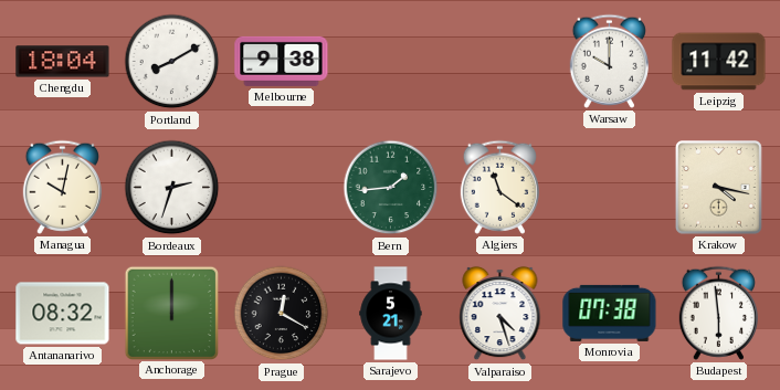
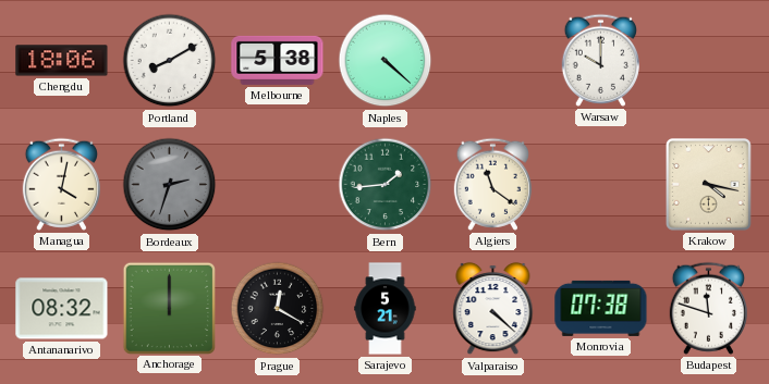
Chengdu: 18:04 -> 18:06 (62, 61)
Melbourne: 9:38 -> 5:38 (278, 60)
Naples: none -> 4:22 (386, 61)
Leipzig: 11:42 -> none (719, 62)
Managua: 10:02 -> 4:02 (61, 184)
Bordeaux dial: white -> grey (170, 185)
Valparaiso: 4:27 -> 4:22 (493, 309)
Budapest: 5:59 -> 11:48 (708, 308)
